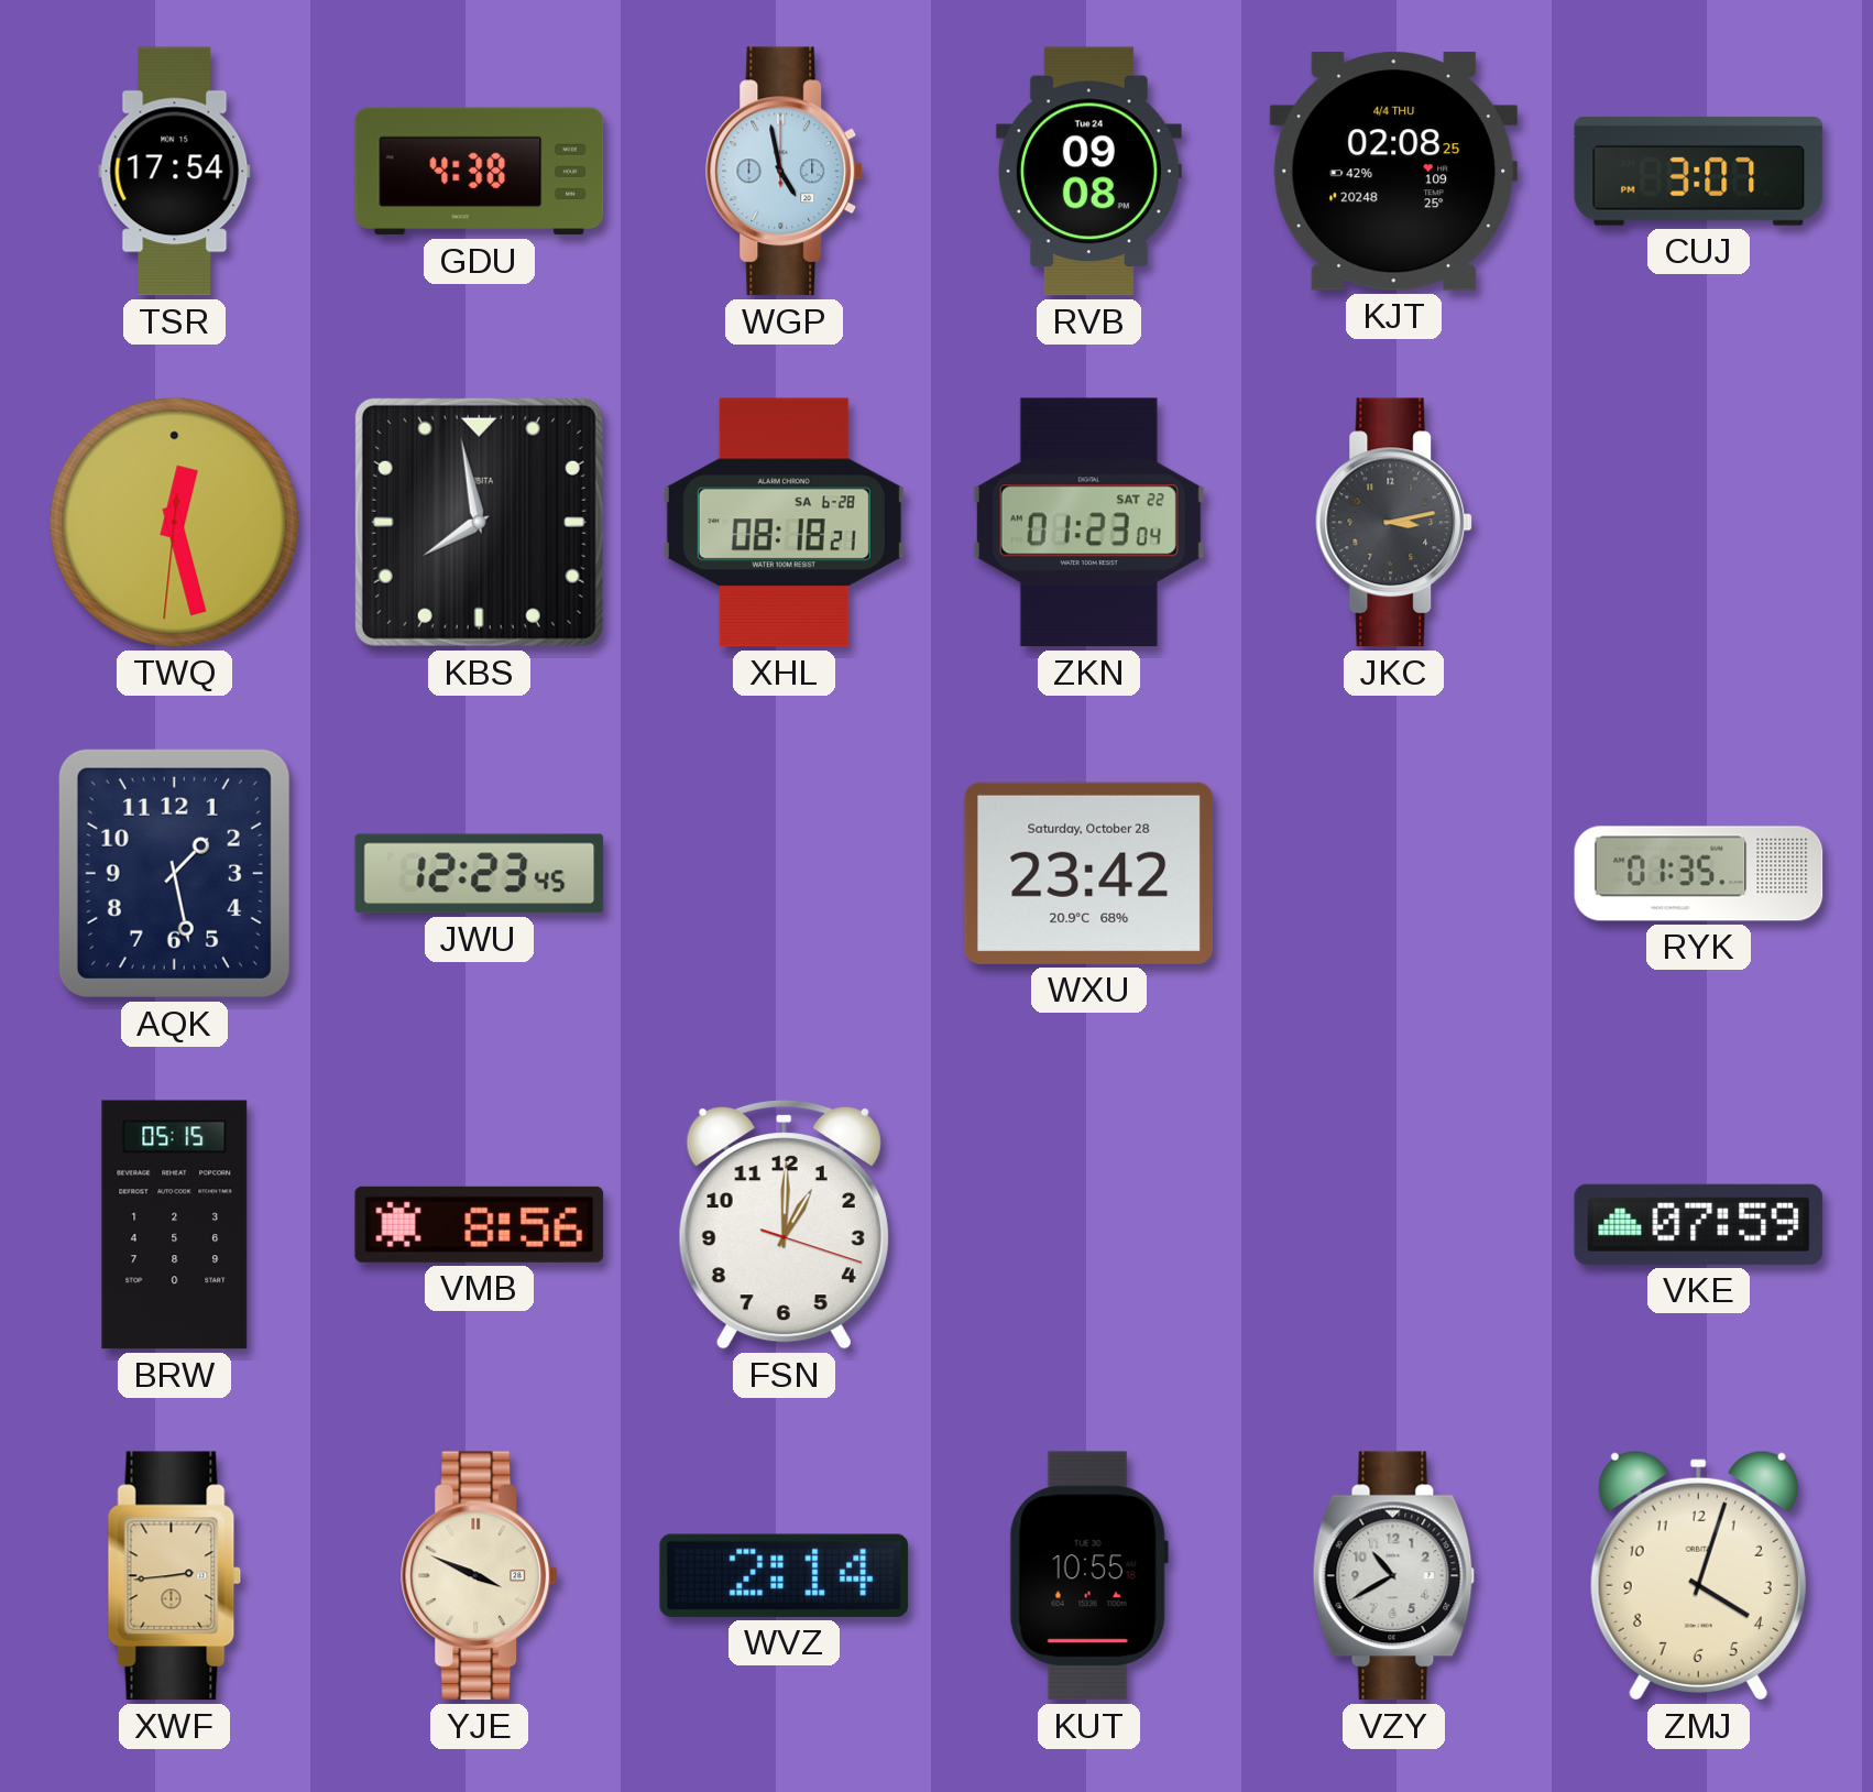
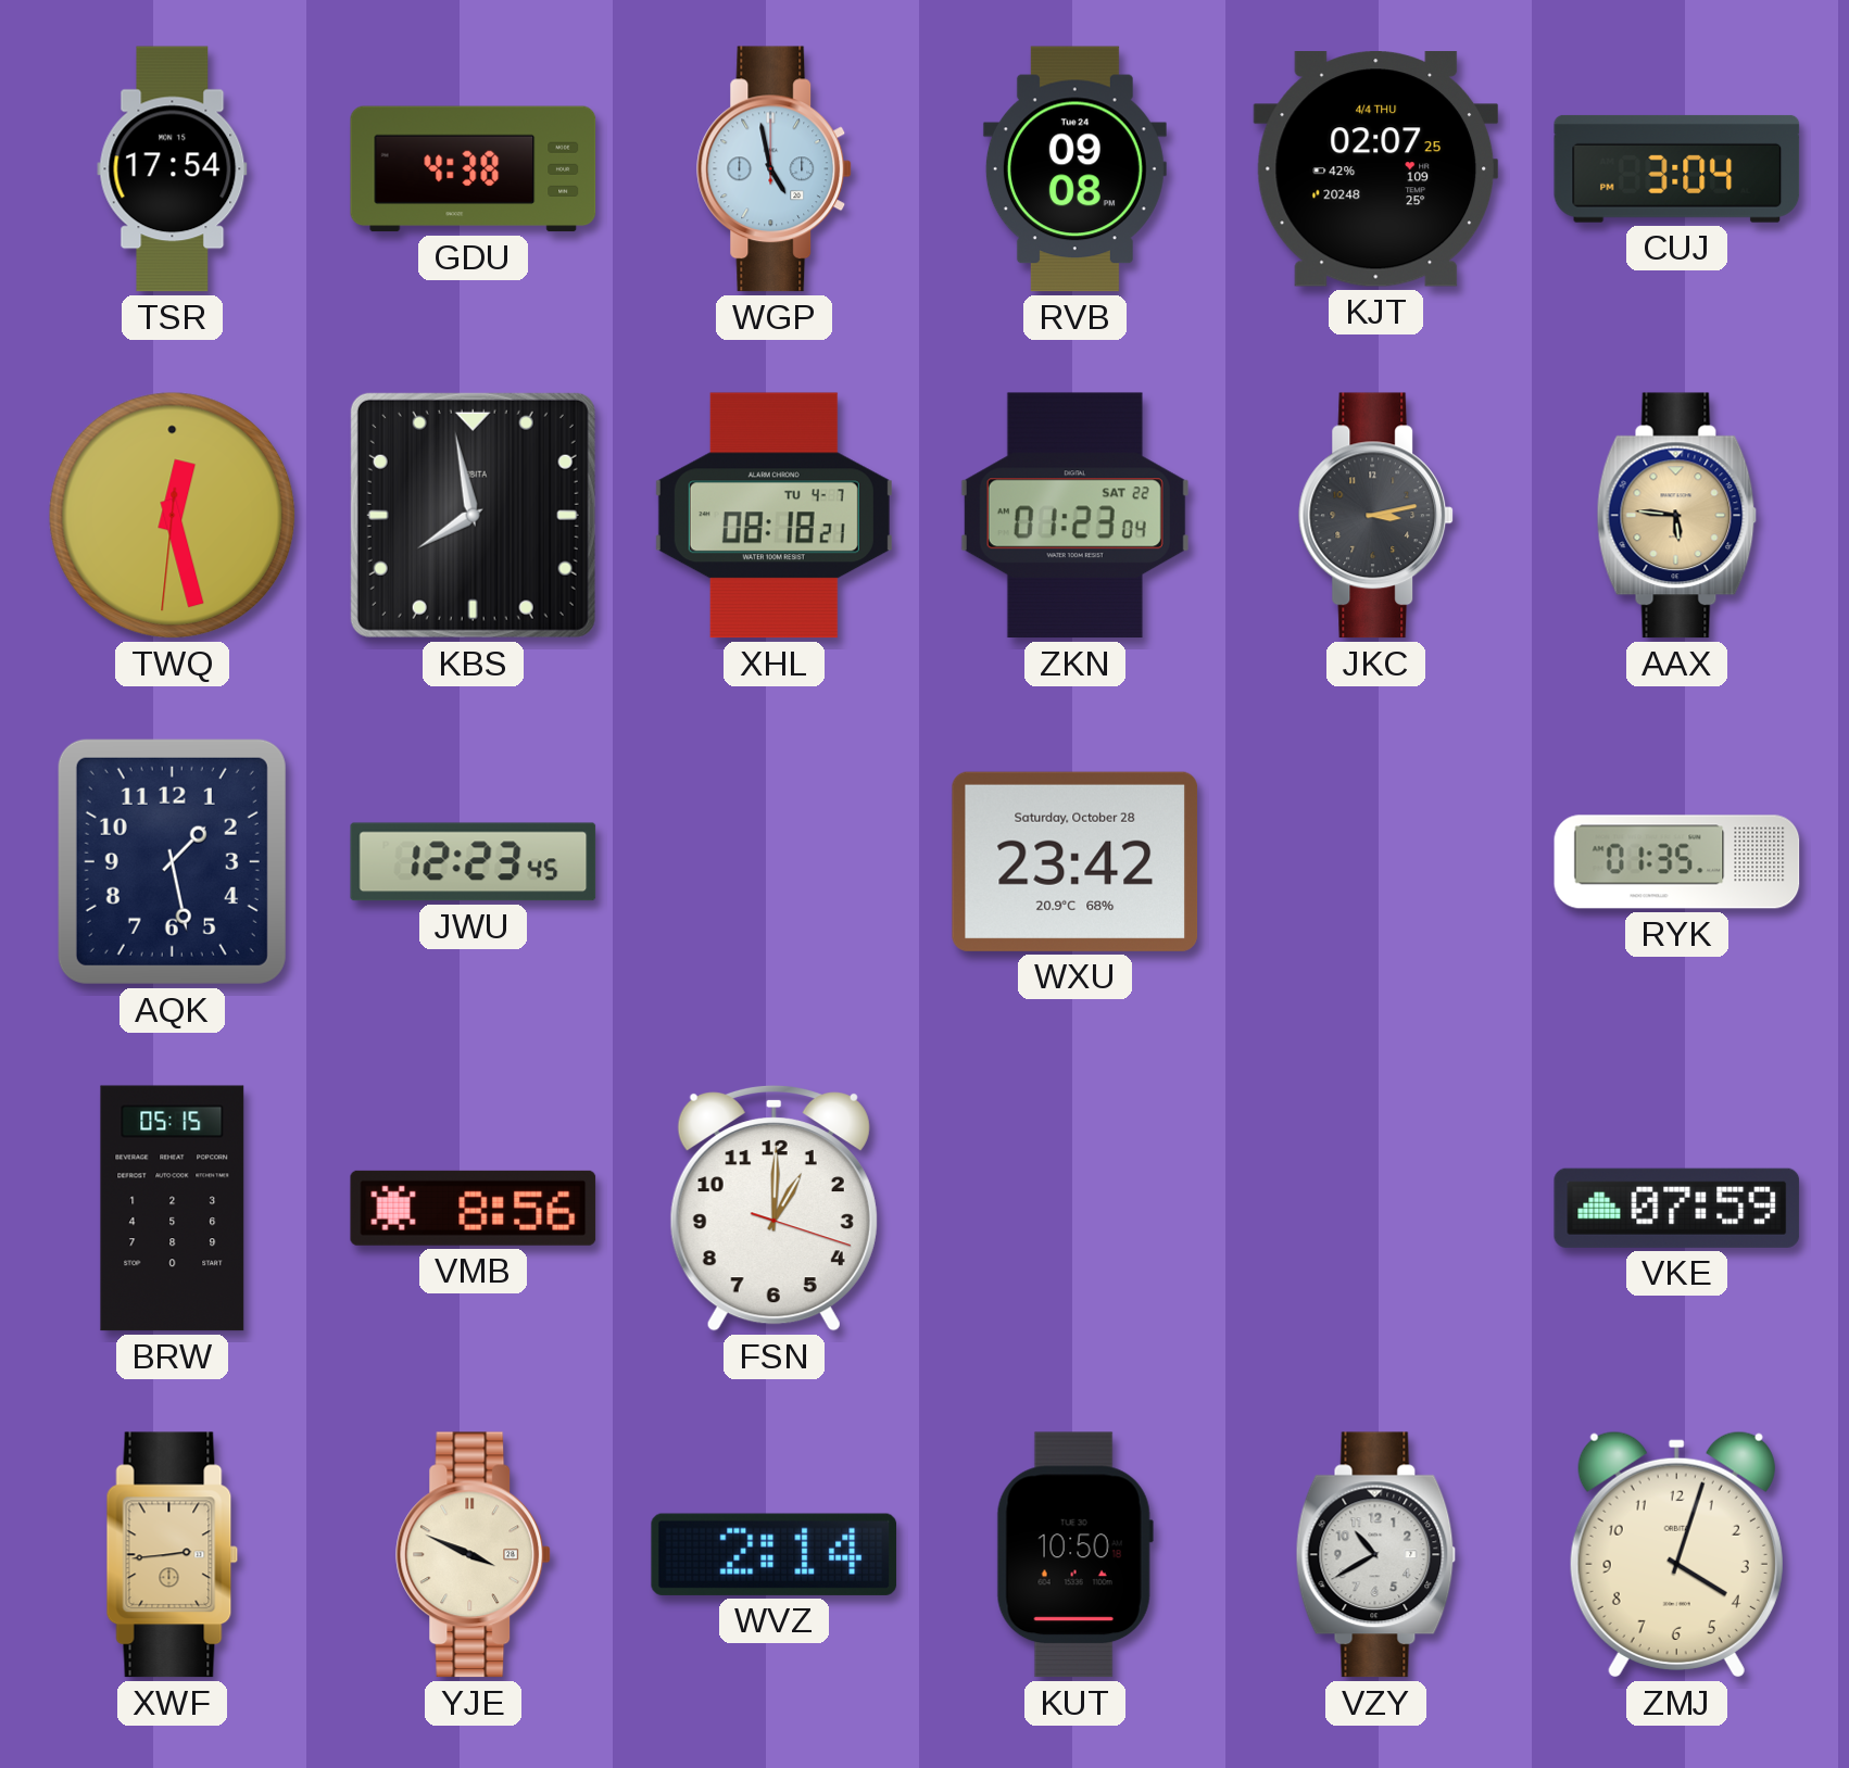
KJT: 02:08 -> 02:07 (1376, 169)
CUJ: 3:07 -> 3:04 (1677, 168)
XHL date: SA 6-28 -> TU 4-7 (773, 516)
AAX: none -> 5:46 (1677, 516)
KUT: 10:55 -> 10:50 (1074, 1555)
